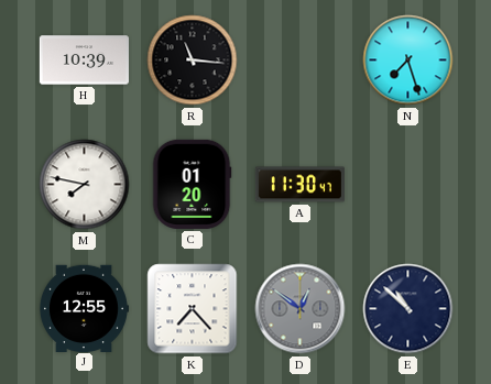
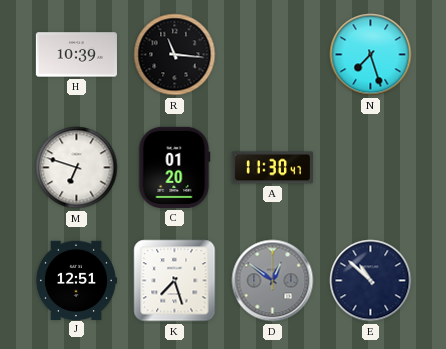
M: 7:47 -> 6:48 (77, 168)
J: 12:55 -> 12:51 (76, 280)
K: 7:23 -> 7:27 (175, 281)
